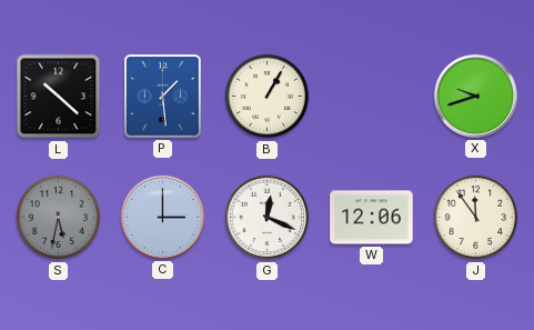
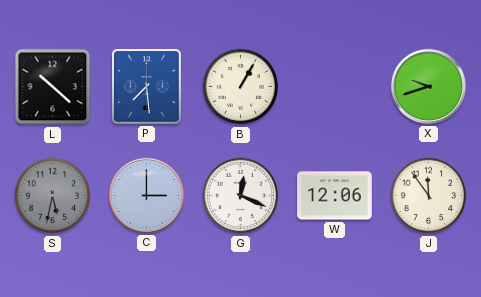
P: 1:29 -> 7:29 (147, 87)
